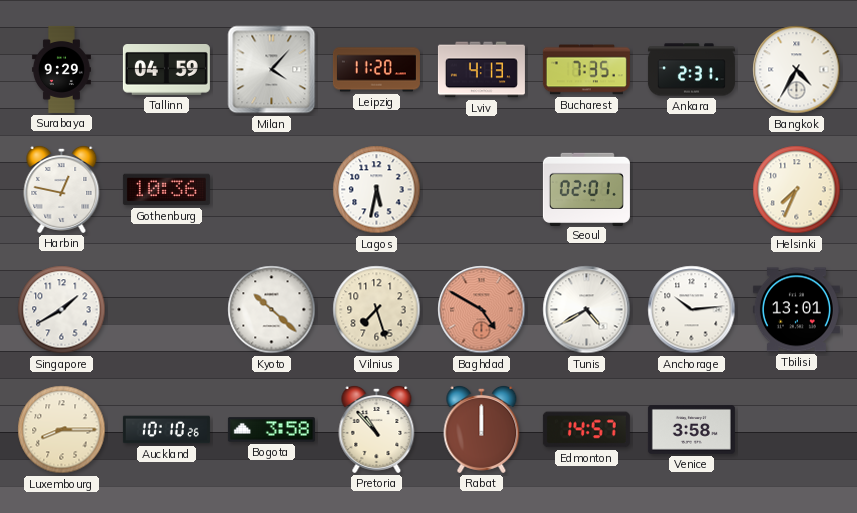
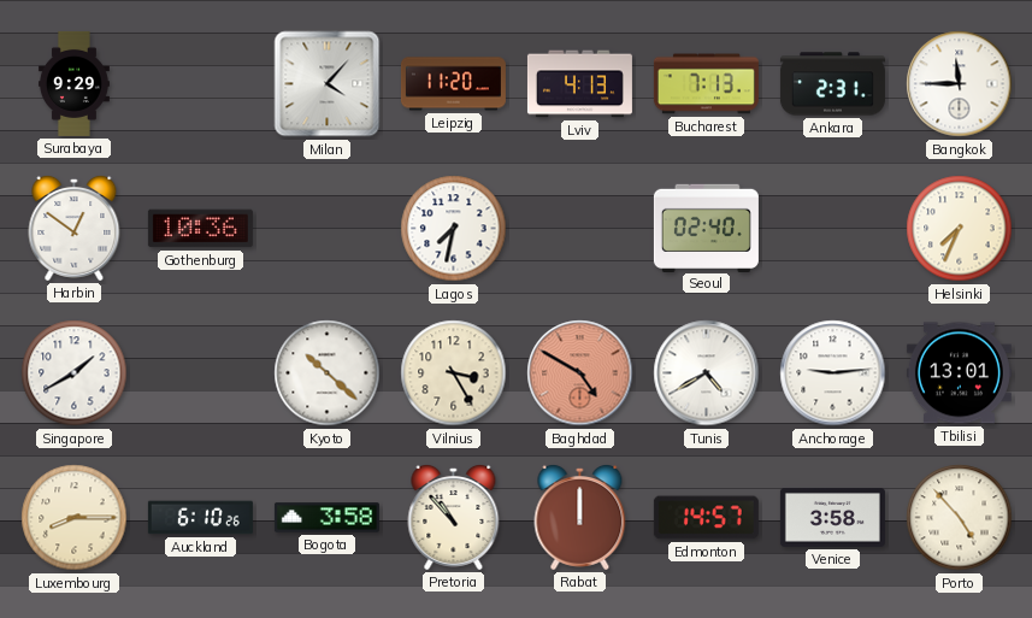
Tallinn: 04:59 -> none (166, 70)
Bucharest: 7:35 -> 7:13 (706, 84)
Bangkok: 4:35 -> 11:45 (960, 84)
Harbin: 12:47 -> 12:51 (75, 228)
Lagos: 5:32 -> 7:32 (454, 229)
Seoul: 02:01 -> 02:40 (706, 228)
Vilnius: 7:27 -> 3:25 (454, 373)
Anchorage: 10:14 -> 9:14 (833, 373)
Auckland: 10:10 -> 6:10 (200, 518)
Porto: none -> 4:53 (960, 518)
